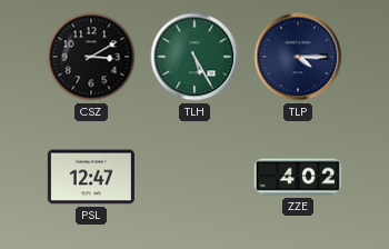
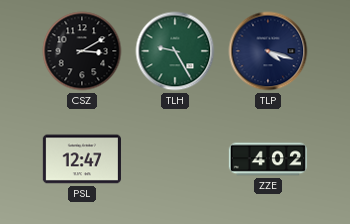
TLH: 5:25 -> 9:25 (175, 51)
TLP: 4:15 -> 4:18 (268, 51)
